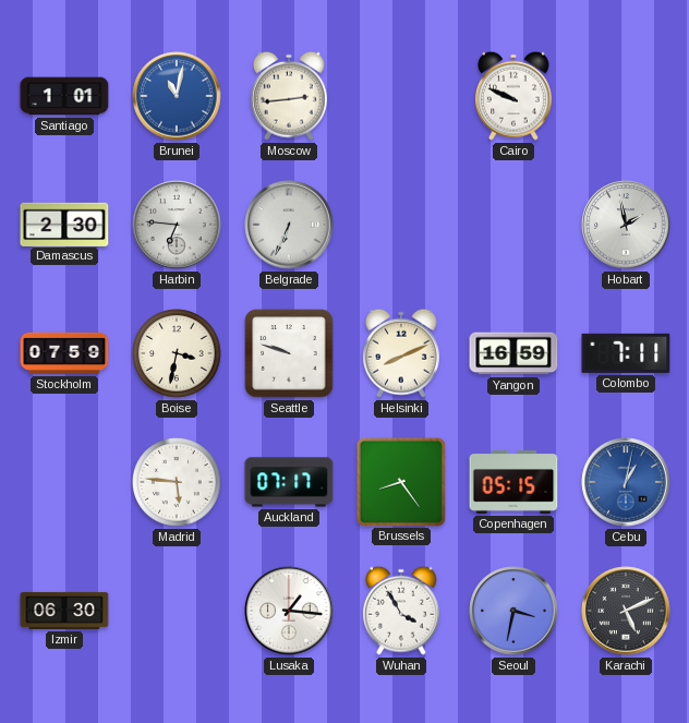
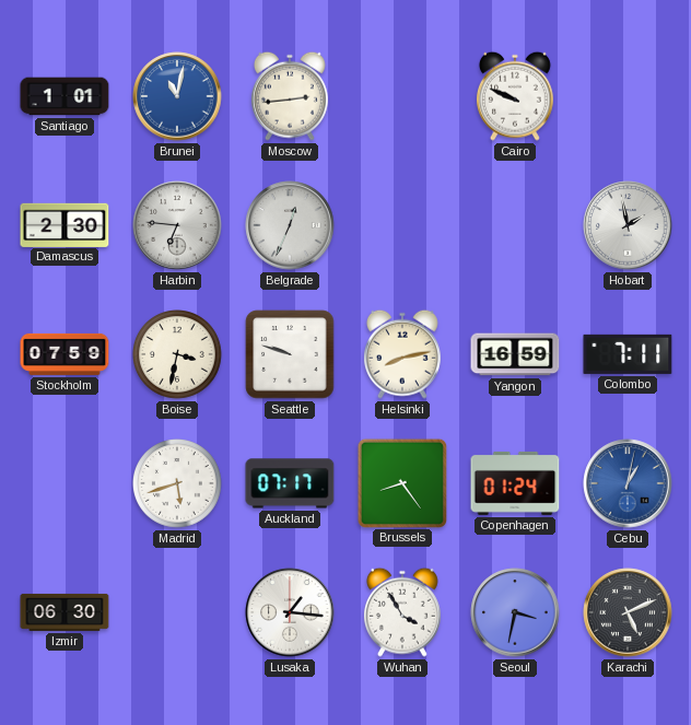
Belgrade: 6:34 -> 12:34 (290, 225)
Helsinki: 8:11 -> 8:13 (402, 354)
Madrid: 5:46 -> 5:42 (178, 484)
Copenhagen: 05:15 -> 01:24 (515, 483)
